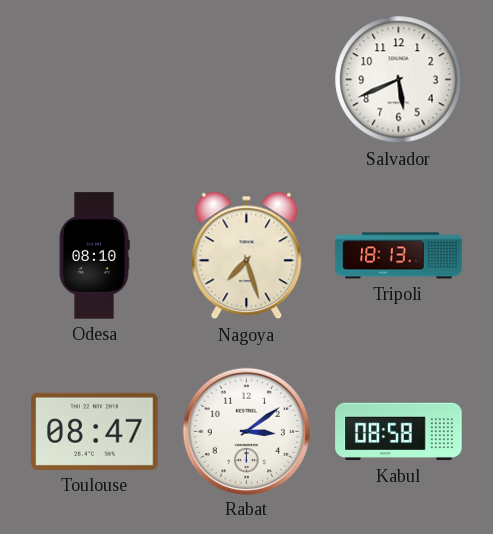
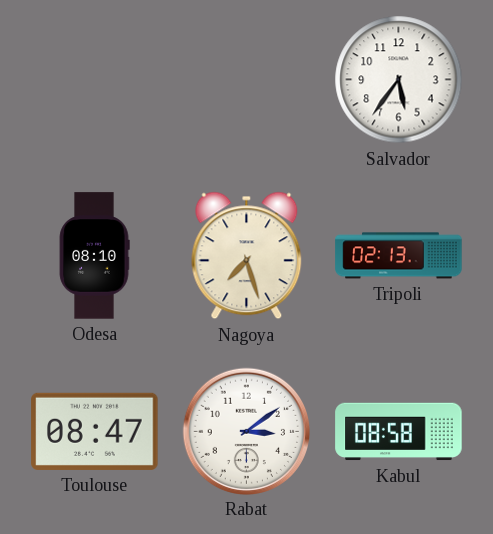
Salvador: 5:41 -> 5:36 (399, 80)
Tripoli: 18:13 -> 02:13 (399, 256)
